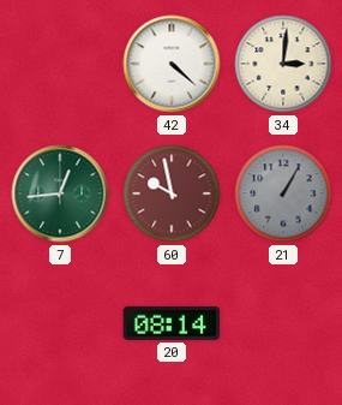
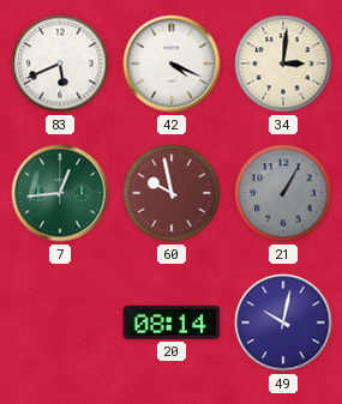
83: none -> 5:41 (60, 64)
42: 4:22 -> 4:19 (172, 64)
49: none -> 10:02 (283, 322)
